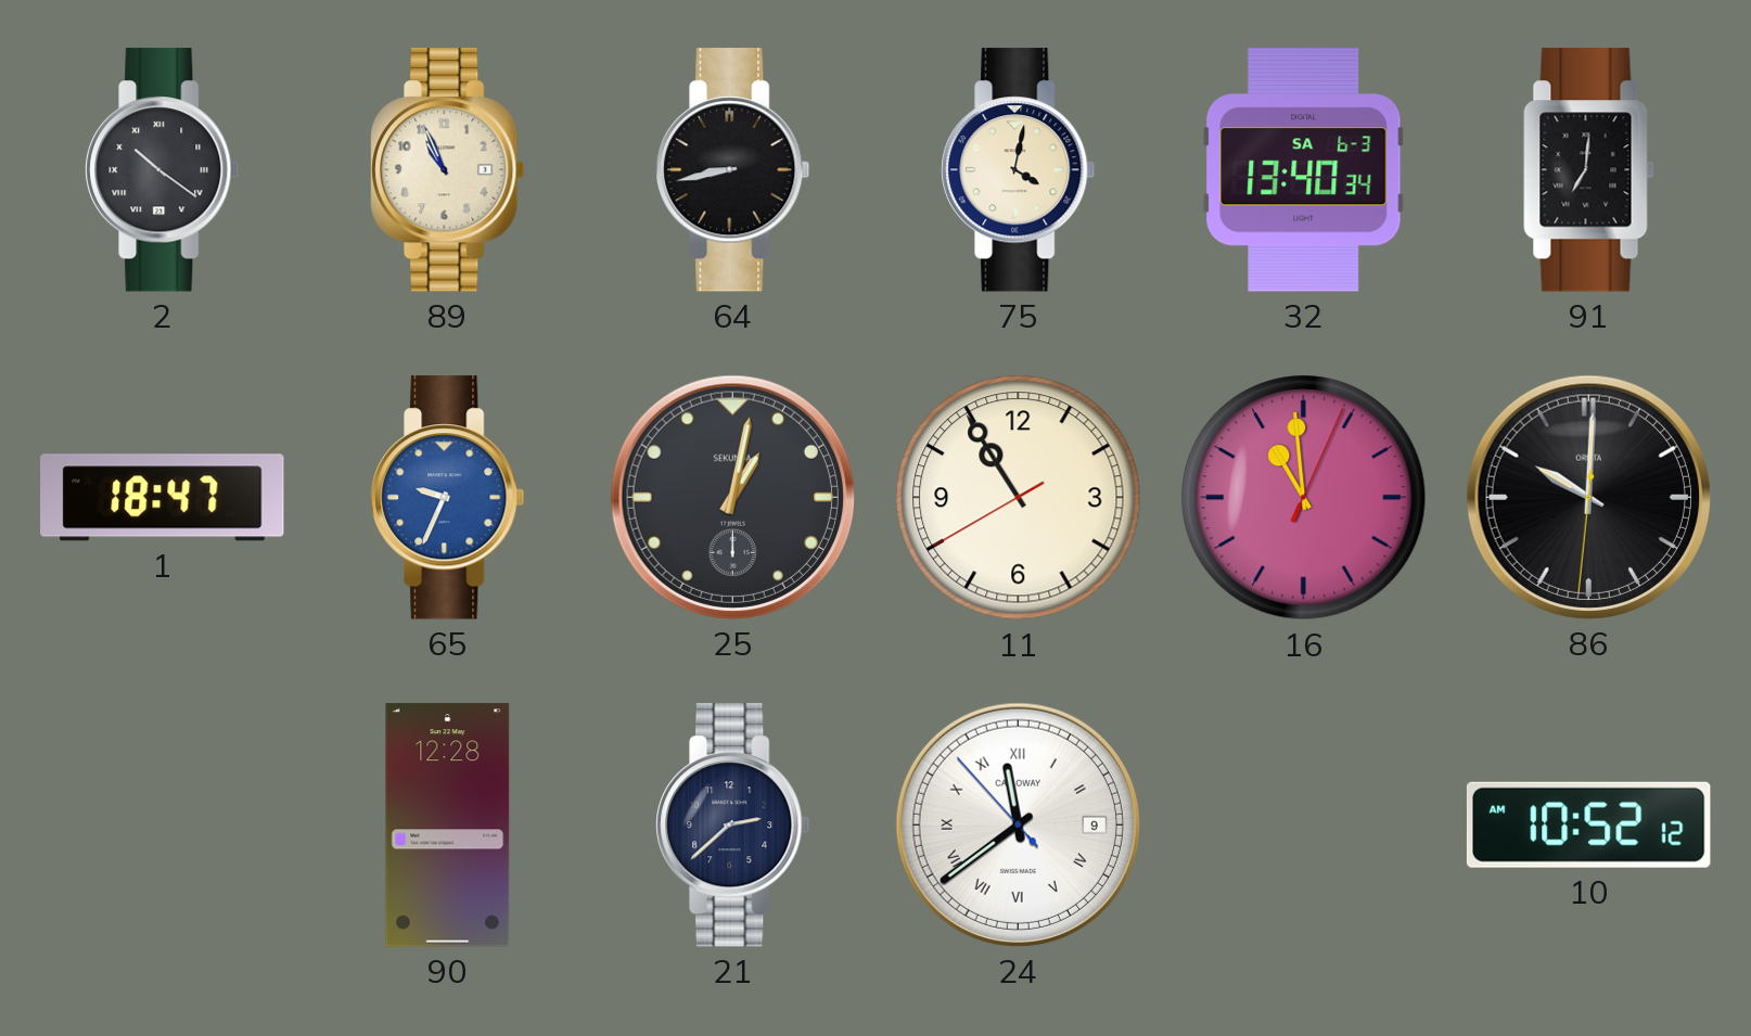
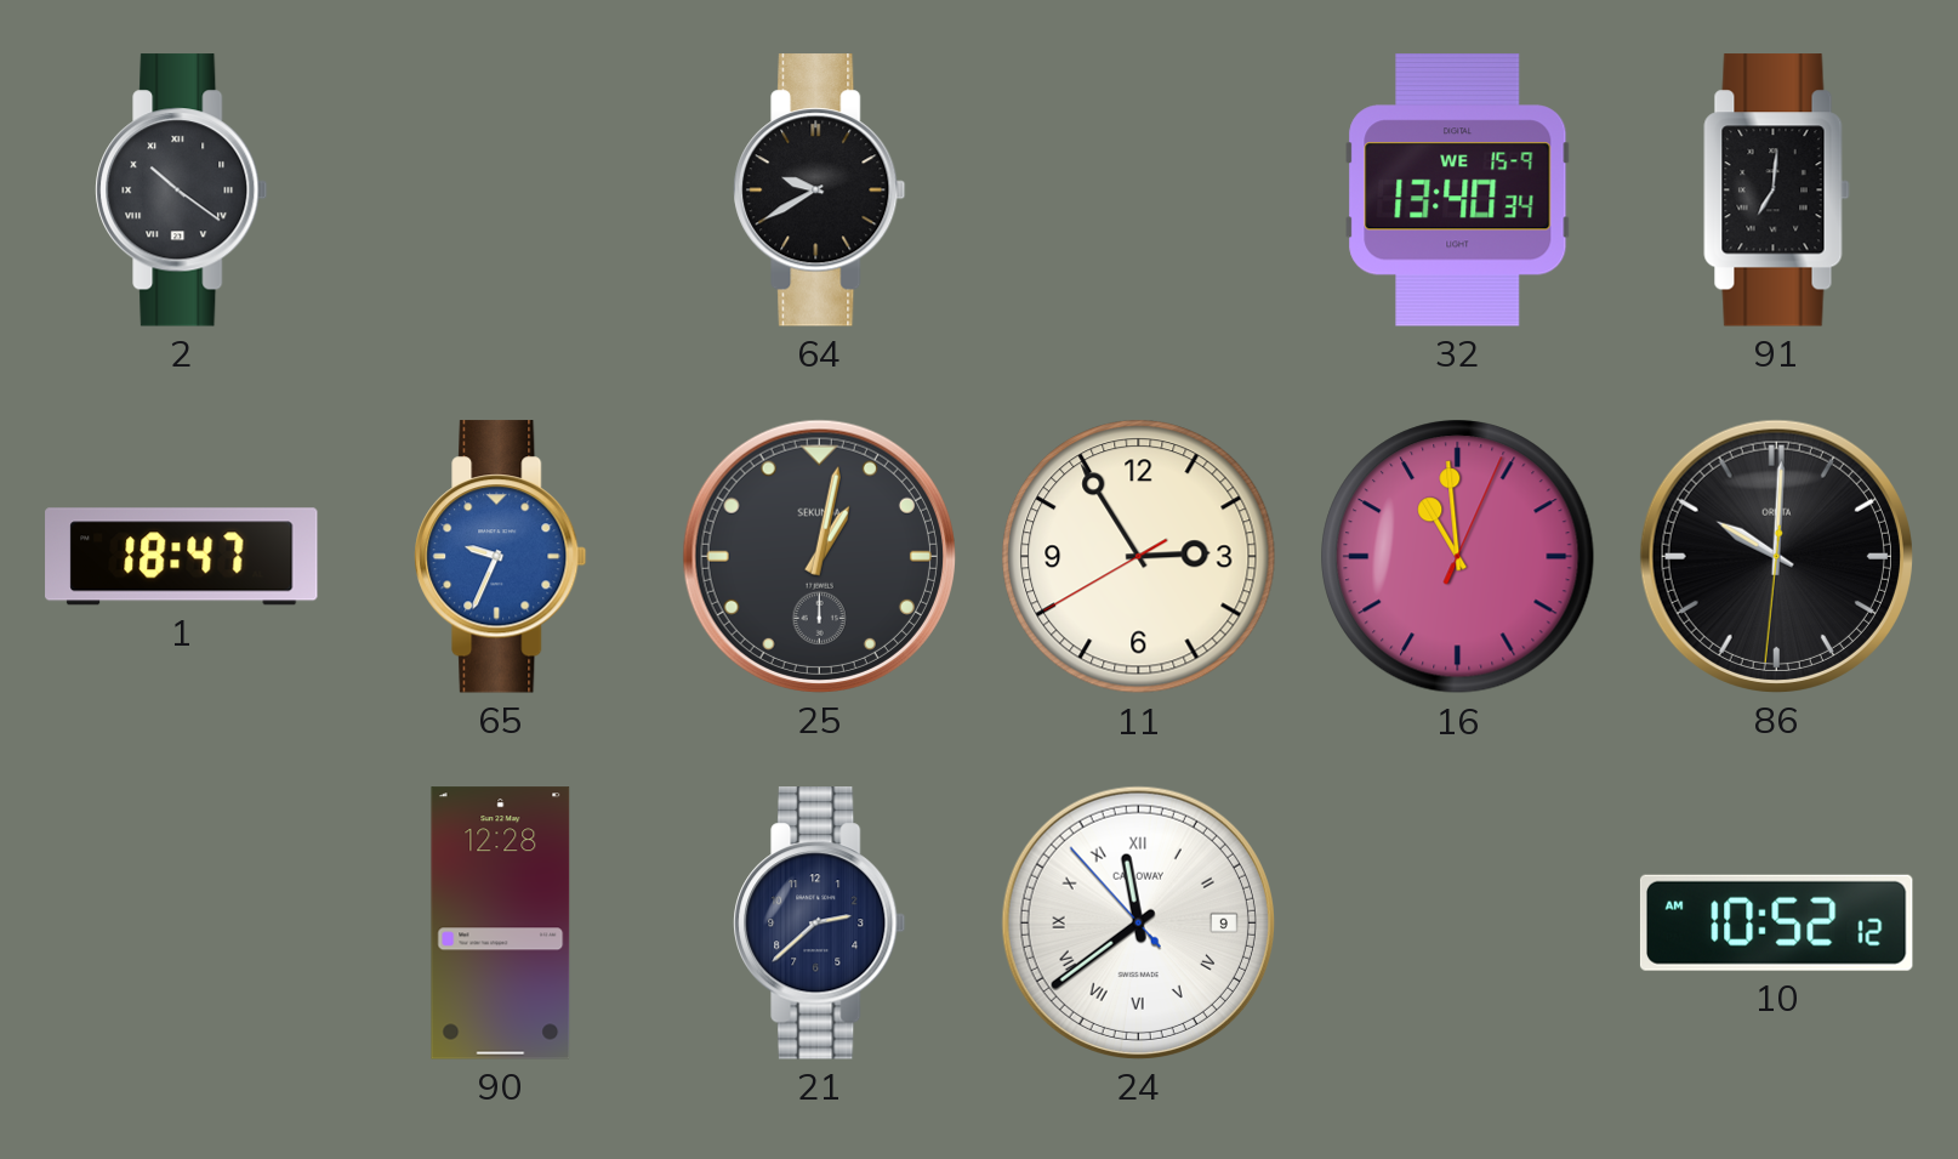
89: 10:56 -> none (448, 170)
64: 8:43 -> 9:40 (820, 191)
75: 4:02 -> none (1019, 170)
32 date: SA 6-3 -> WE 15-9 (1458, 191)
11: 10:54 -> 2:54 (1139, 557)
